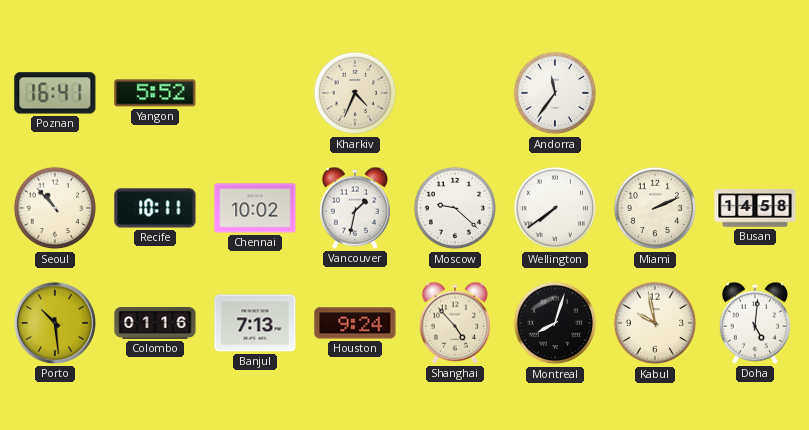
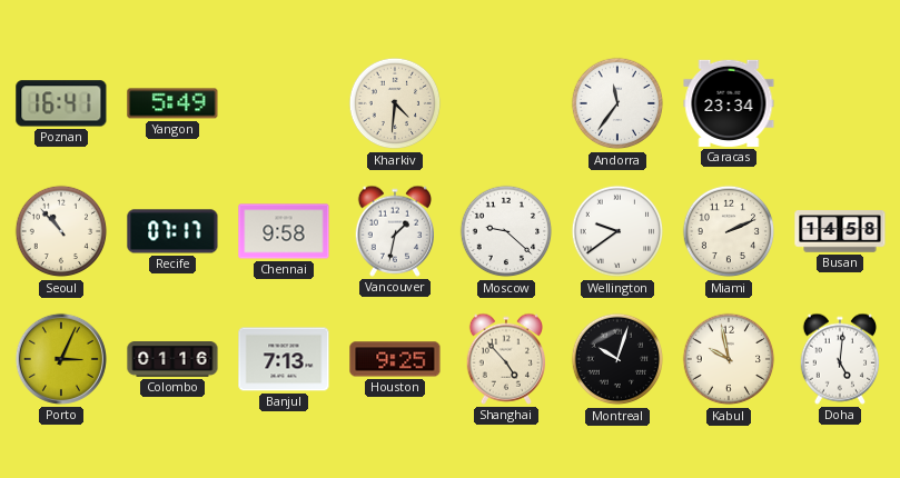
Yangon: 5:52 -> 5:49 (172, 103)
Kharkiv: 4:34 -> 4:31 (395, 103)
Caracas: none -> 23:34 (729, 103)
Recife: 10:11 -> 07:17 (172, 231)
Chennai: 10:02 -> 9:58 (284, 231)
Wellington: 7:39 -> 9:39 (617, 231)
Porto: 10:29 -> 3:04 (61, 359)
Houston: 9:24 -> 9:25 (395, 359)
Montreal: 8:03 -> 10:03 (617, 359)
